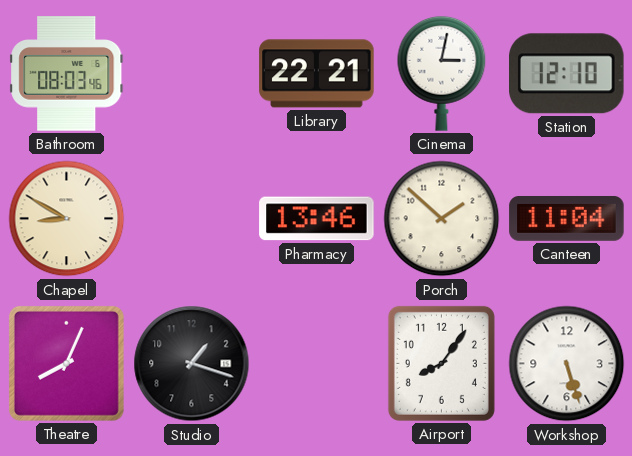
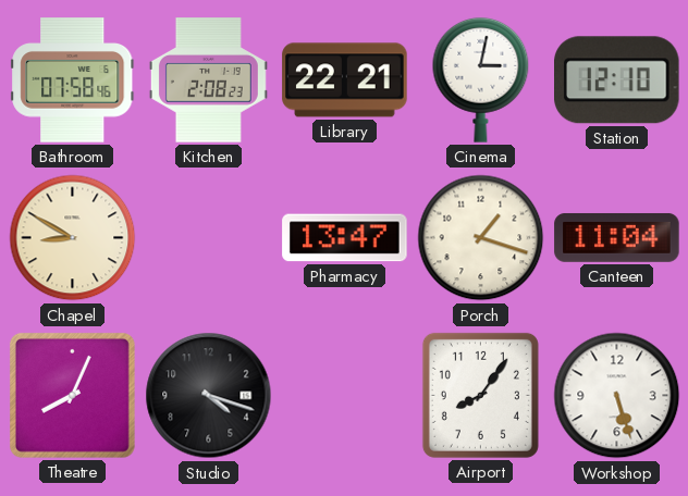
Bathroom: 08:03 -> 07:58 (73, 80)
Kitchen: none -> 2:08 (208, 80)
Pharmacy: 13:46 -> 13:47 (345, 238)
Porch: 1:52 -> 1:18 (481, 238)
Studio: 1:18 -> 4:18 (209, 396)
